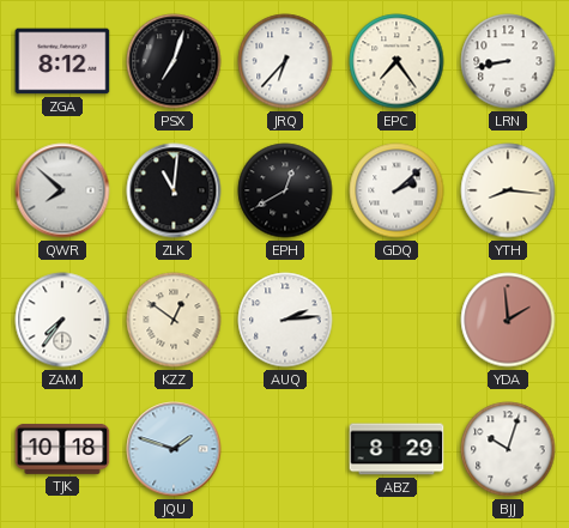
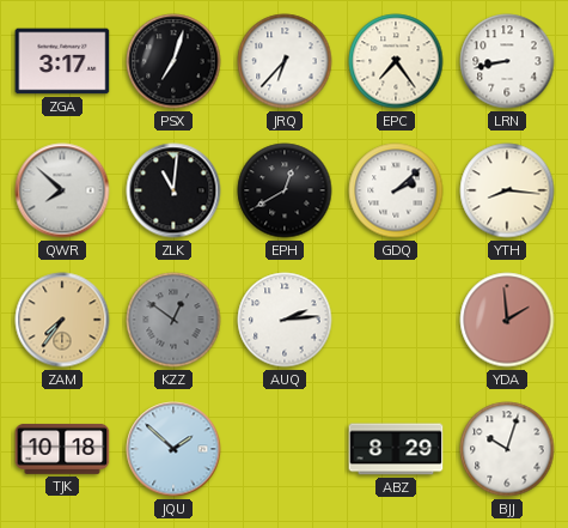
ZGA: 8:12 -> 3:17 (62, 61)
ZAM dial: white -> champagne (62, 320)
KZZ dial: cream -> grey (173, 320)
JQU: 1:48 -> 1:52 (173, 449)
